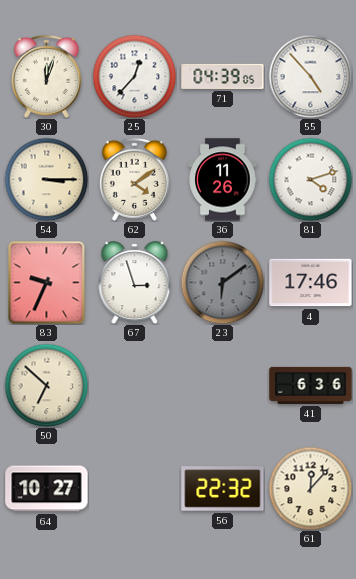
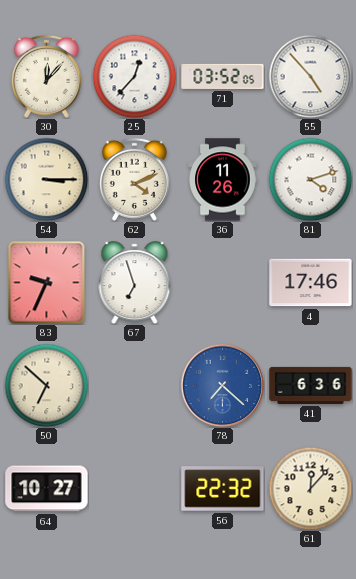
30: 12:03 -> 12:07 (46, 76)
71: 04:39 -> 03:52 (223, 76)
62: 4:09 -> 4:11 (134, 179)
67: 2:57 -> 6:57 (135, 283)
23: 6:09 -> none (222, 282)
78: none -> 7:22 (222, 385)
